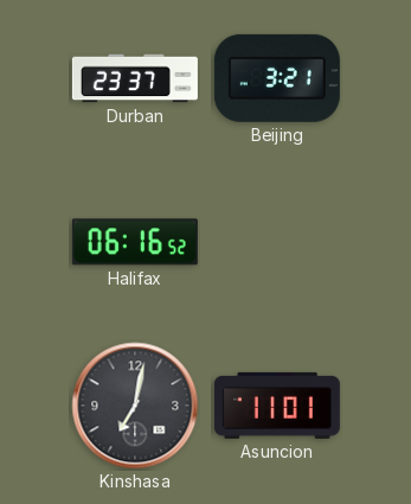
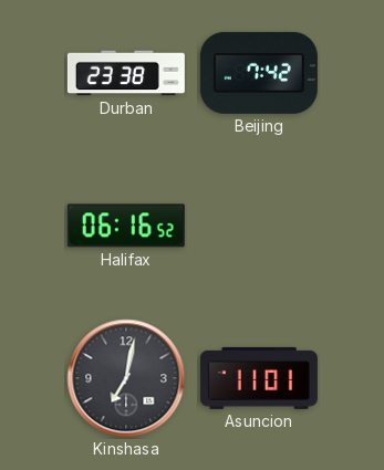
Durban: 23:37 -> 23:38 (126, 73)
Beijing: 3:21 -> 7:42 (259, 73)
